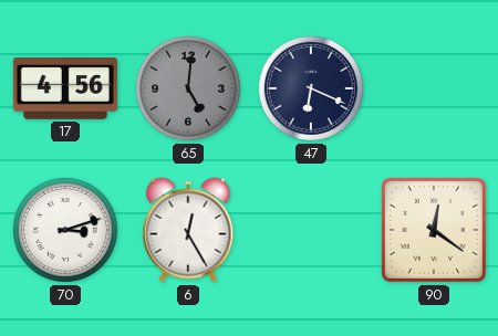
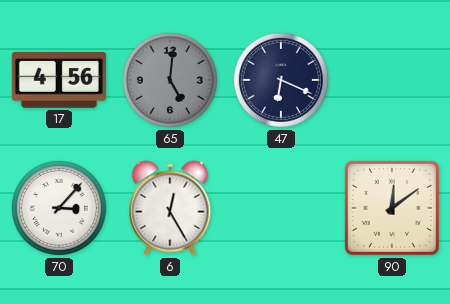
70: 3:12 -> 3:07 (59, 208)
90: 12:21 -> 12:09 (392, 208)
